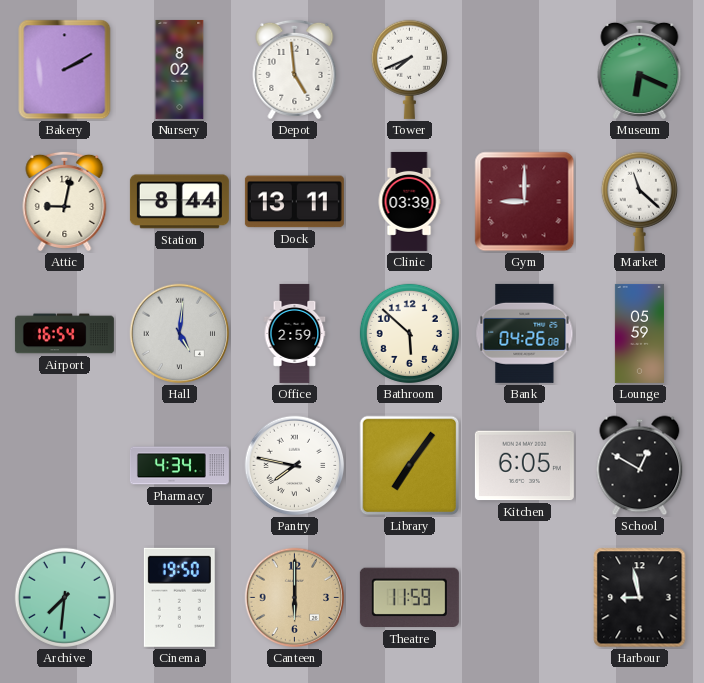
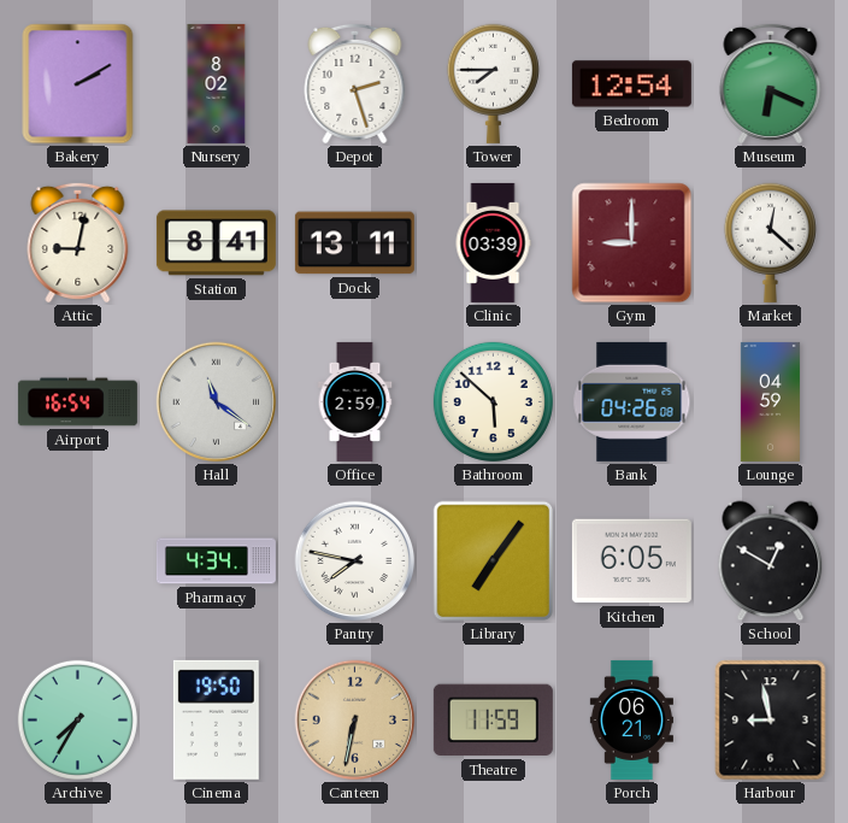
Depot: 4:59 -> 2:27 (355, 83)
Tower: 7:41 -> 7:45 (493, 83)
Bedroom: none -> 12:54 (631, 84)
Station: 8:44 -> 8:41 (216, 243)
Market: 11:22 -> 12:22 (770, 242)
Hall: 5:01 -> 11:21 (217, 402)
Lounge: 05:59 -> 04:59 (770, 401)
Archive: 7:31 -> 7:35 (77, 719)
Canteen: 6:00 -> 6:32 (355, 721)
Porch: none -> 06:21 (631, 719)
